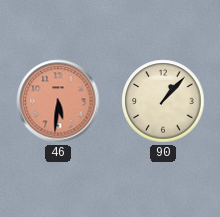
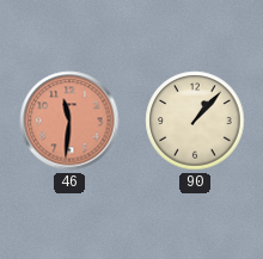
46: 5:31 -> 11:31 (69, 121)
